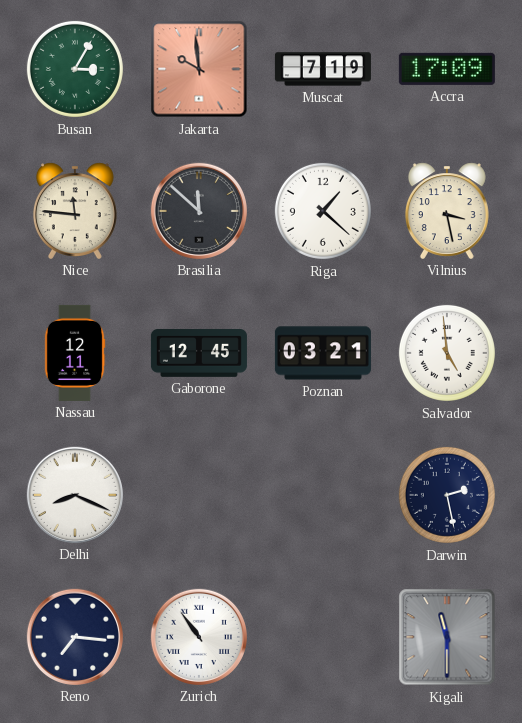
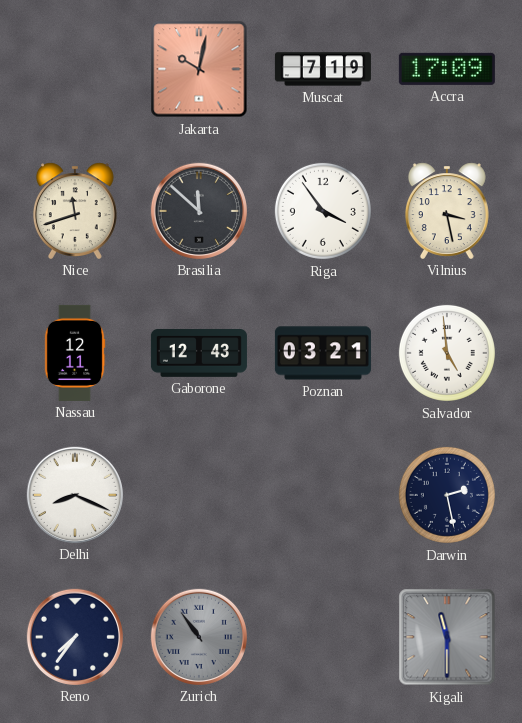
Busan: 3:05 -> none (75, 69)
Jakarta: 9:59 -> 10:02 (199, 69)
Nice: 11:46 -> 11:42 (75, 211)
Riga: 1:22 -> 3:54 (323, 211)
Gaborone: 12:45 -> 12:43 (199, 354)
Reno: 7:16 -> 7:36 (75, 637)
Zurich dial: white -> grey (199, 637)
